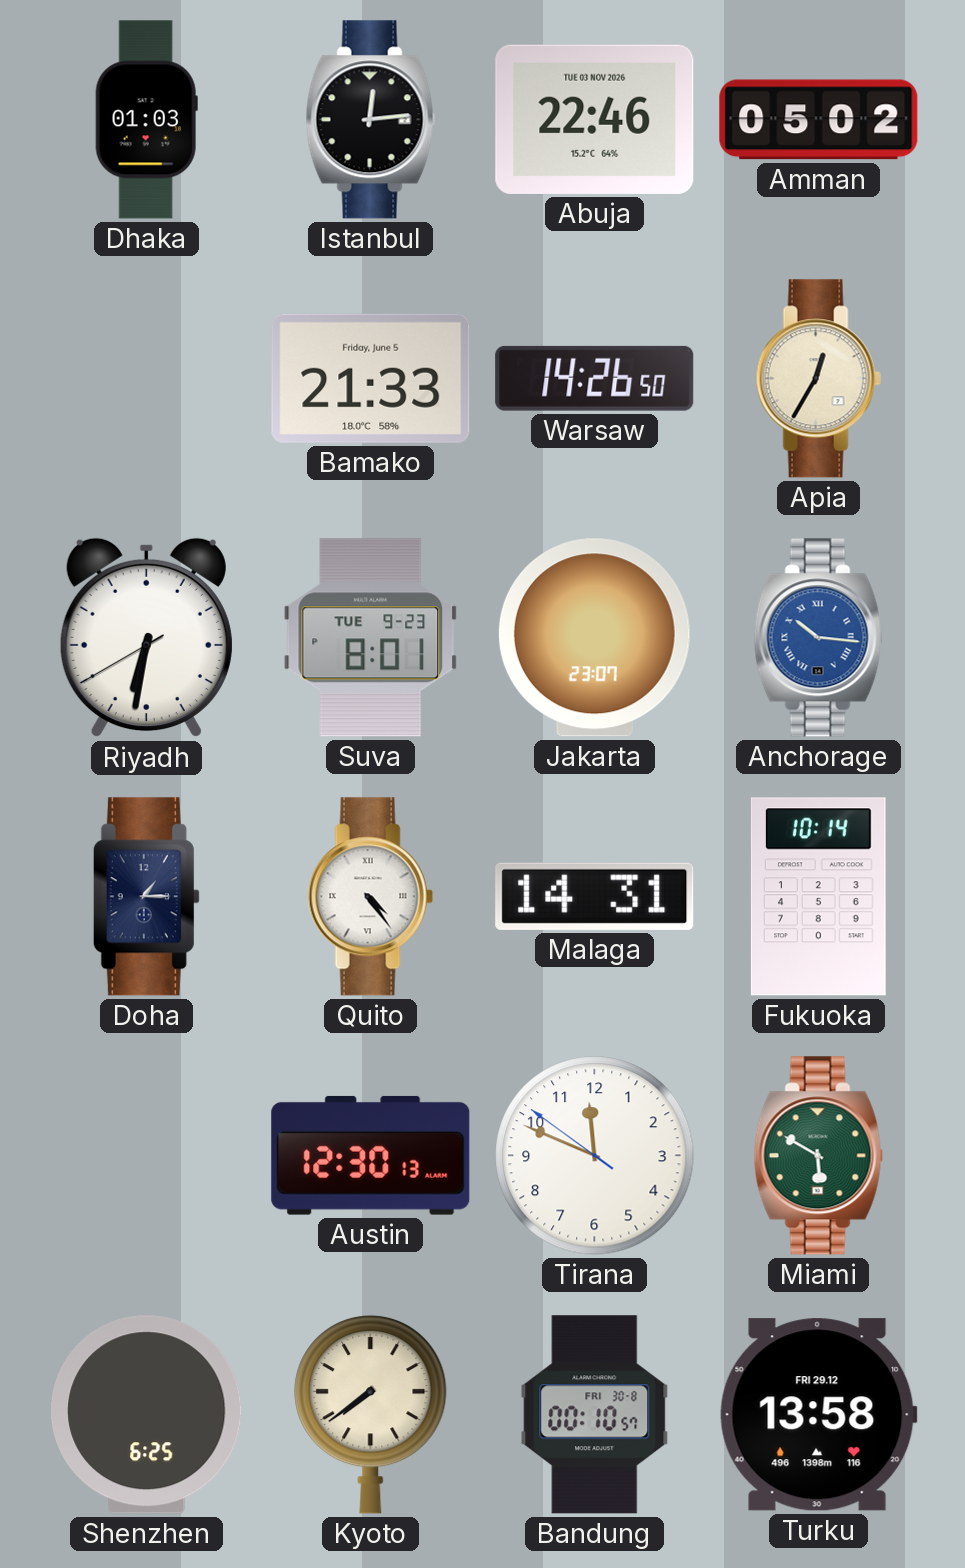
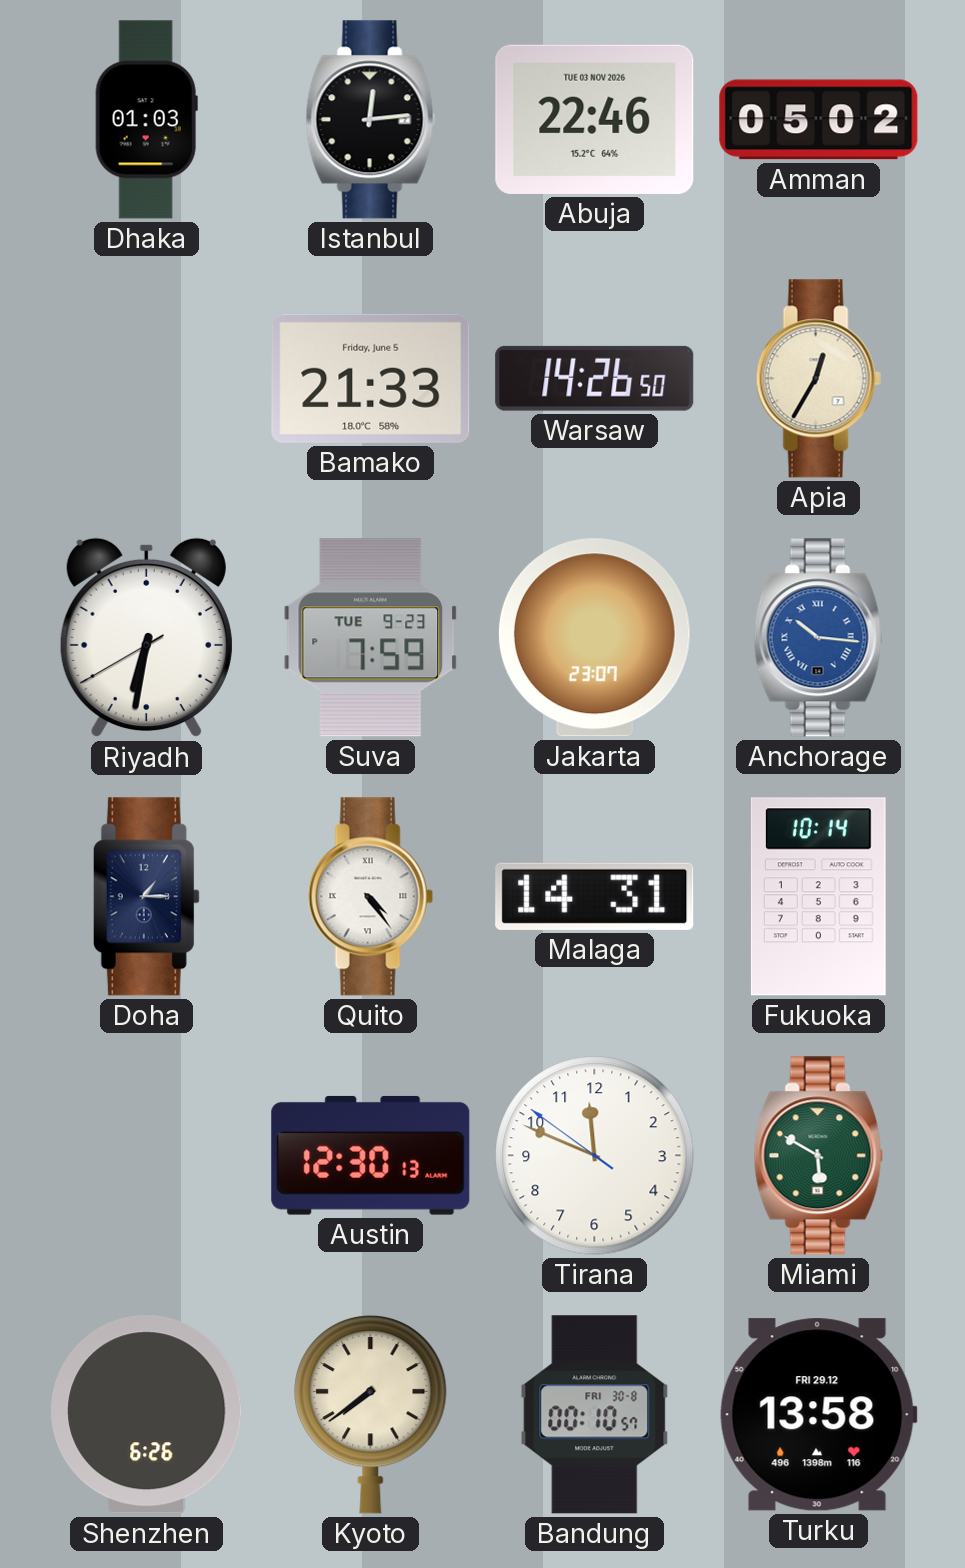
Suva: 8:01 -> 7:59 (371, 638)
Shenzhen: 6:25 -> 6:26 (147, 1415)
